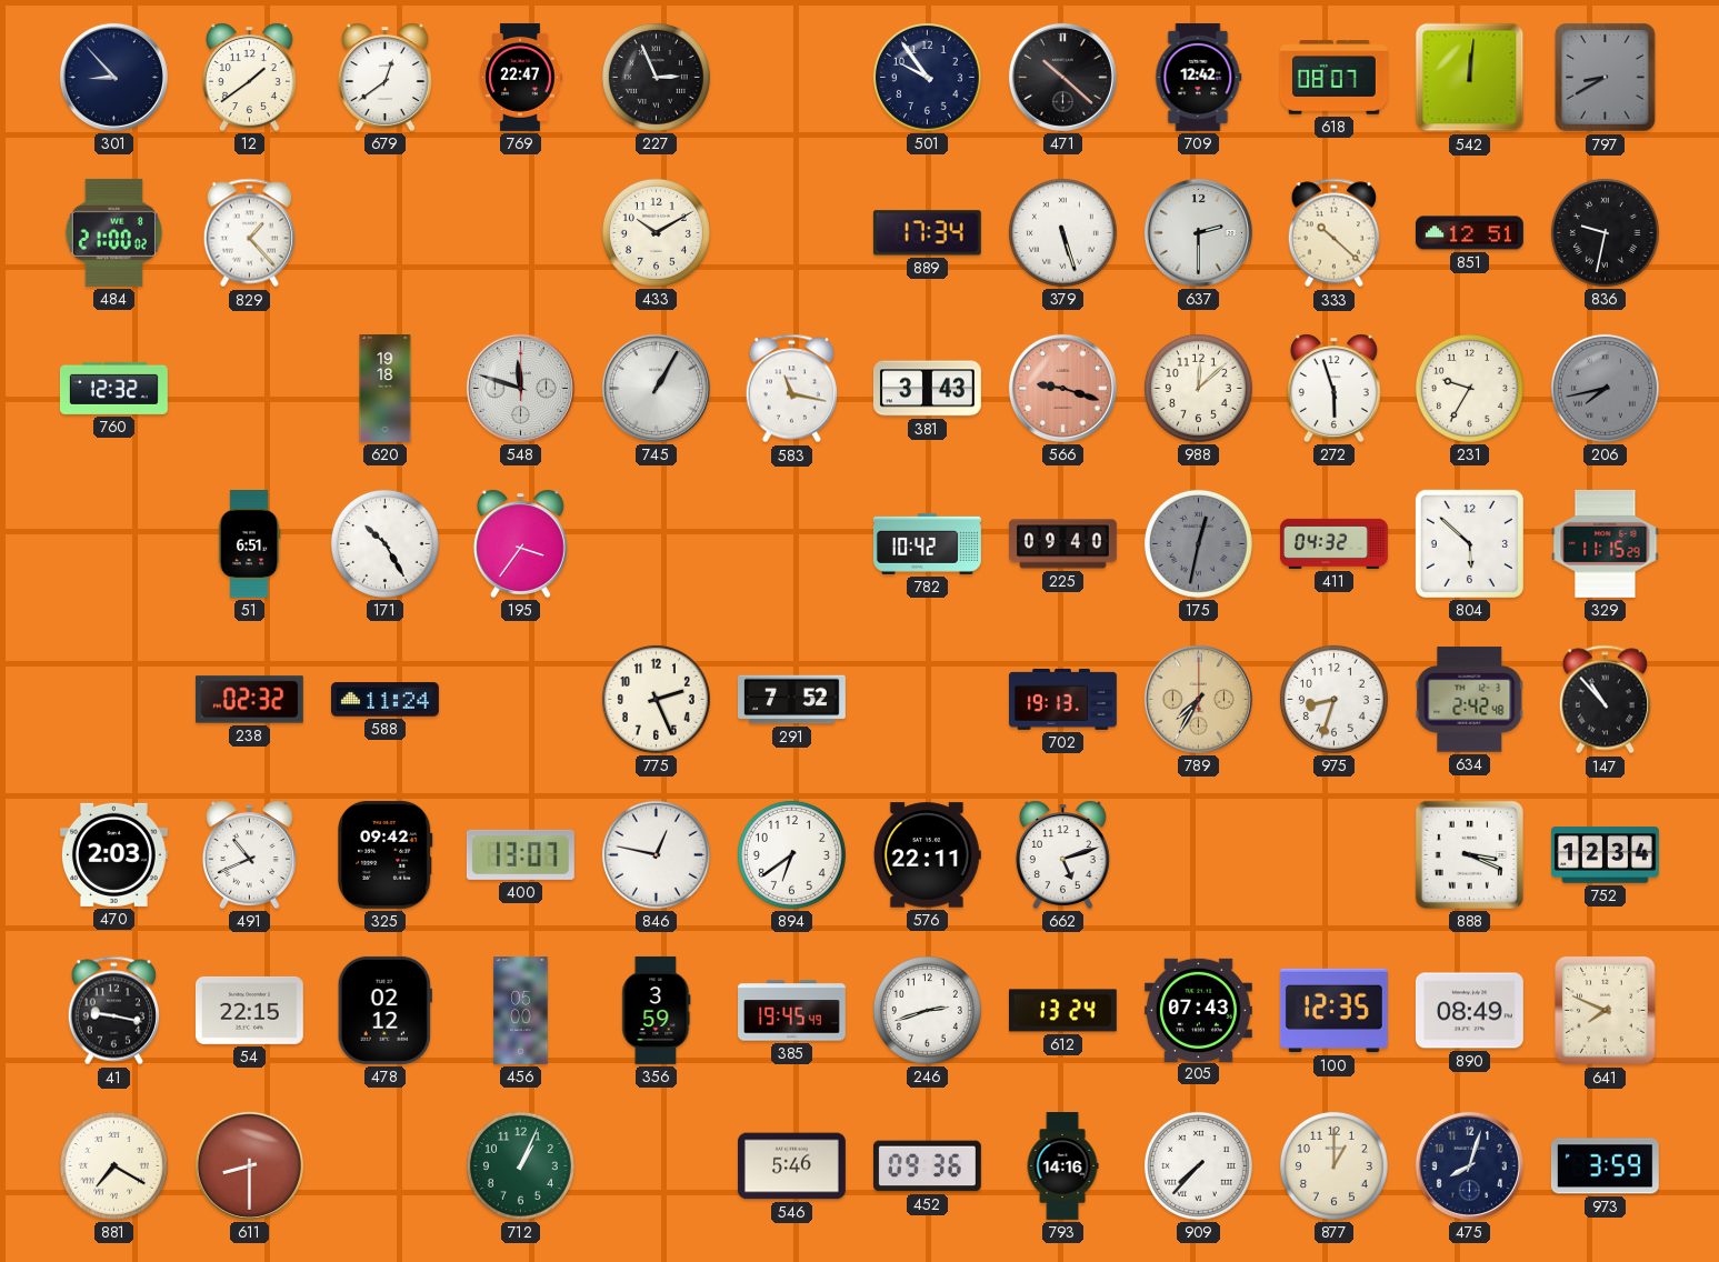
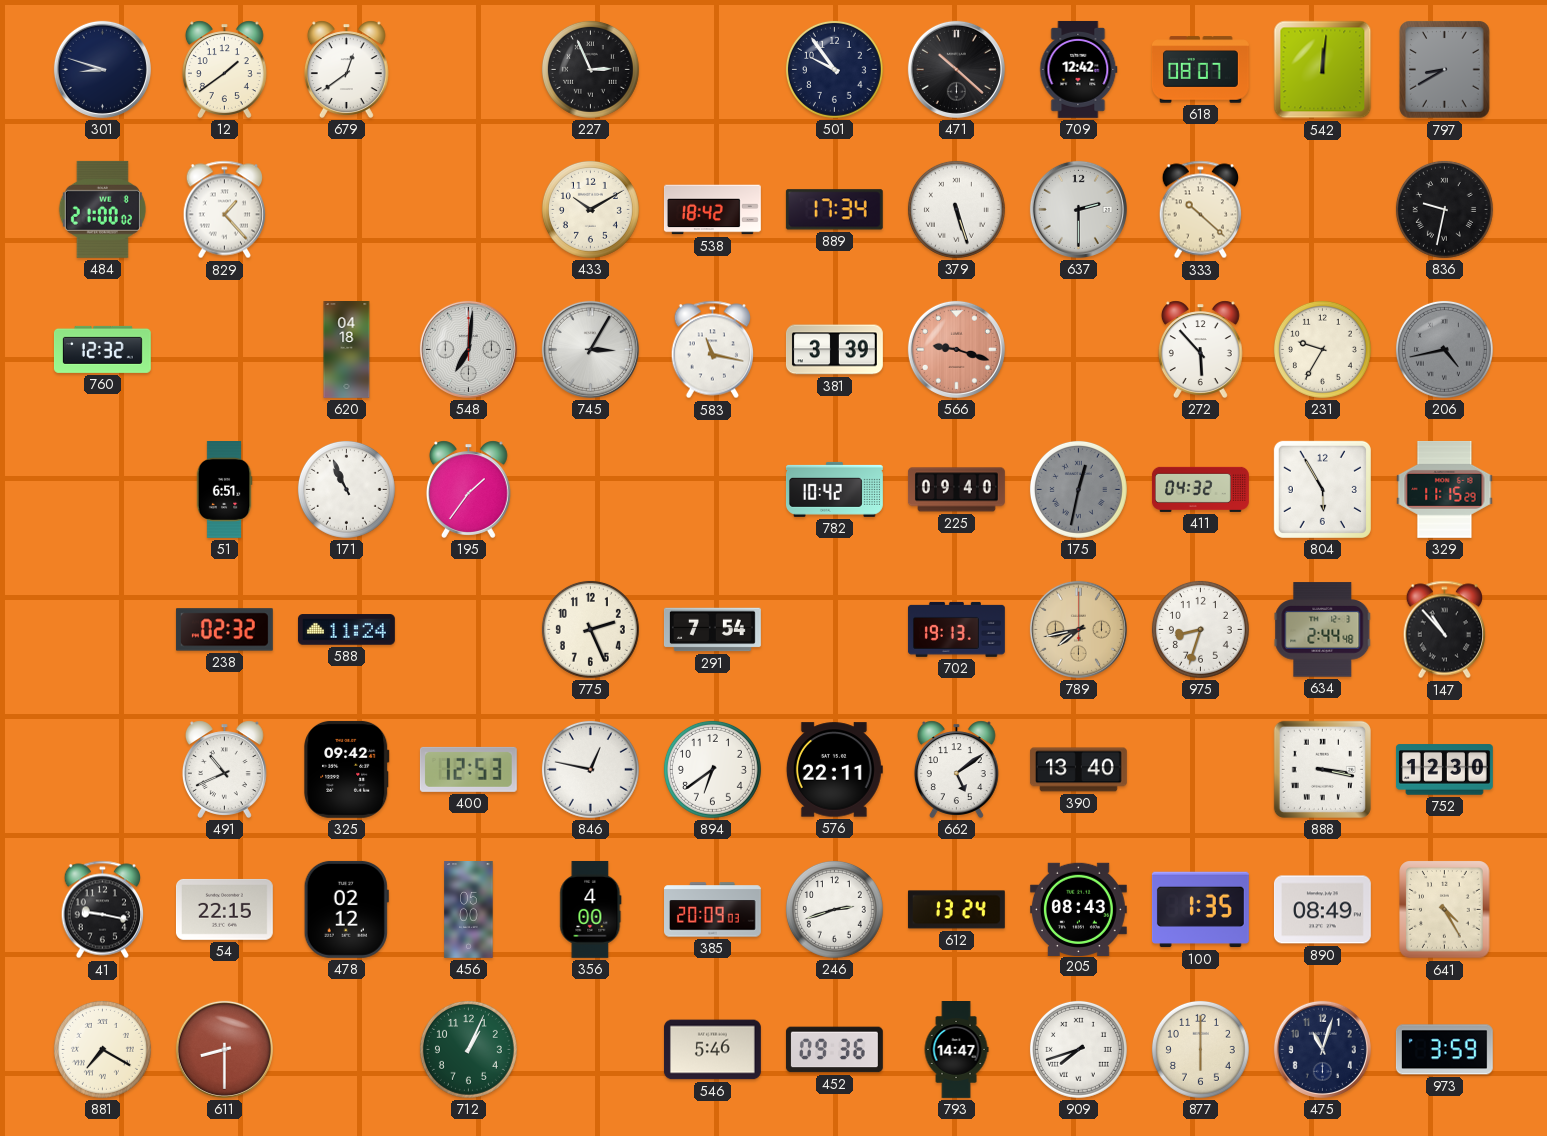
301: 8:53 -> 8:48 (102, 69)
769: 22:47 -> none (520, 77)
538: none -> 18:42 (712, 210)
851: 12:51 -> none (1469, 233)
620: 19:18 -> 04:18 (347, 350)
548: 11:48 -> 7:01 (468, 349)
745: 1:05 -> 3:05 (590, 349)
381: 3:43 -> 3:39 (834, 350)
988: 12:08 -> none (1198, 388)
272: 5:57 -> 5:53 (1200, 349)
206: 7:43 -> 4:43 (1444, 349)
171: 10:25 -> 10:56 (346, 489)
195: 3:36 -> 1:36 (468, 489)
804: 5:52 -> 5:55 (1322, 489)
291: 7:52 -> 7:54 (712, 630)
789: 7:35 -> 7:43 (1078, 629)
634: 2:42 -> 2:44 (1323, 630)
470: 2:03 -> none (113, 854)
400: 13:07 -> 12:53 (468, 769)
662: 5:12 -> 5:09 (956, 769)
390: none -> 13:40 (1078, 770)
888: 3:19 -> 3:17 (1322, 769)
752: 12:34 -> 12:30 (1444, 770)
356: 3:59 -> 4:00 (591, 909)
385: 19:45 -> 20:09 (713, 910)
205: 07:43 -> 08:43 (1078, 909)
100: 12:35 -> 1:35 (1200, 910)
641: 7:49 -> 4:25 (1445, 910)
793: 14:16 -> 14:47 (956, 1050)
909: 7:37 -> 7:42 (1078, 1049)
877: 1:00 -> 6:00 (1200, 1049)
475: 8:03 -> 11:03 (1322, 1049)
